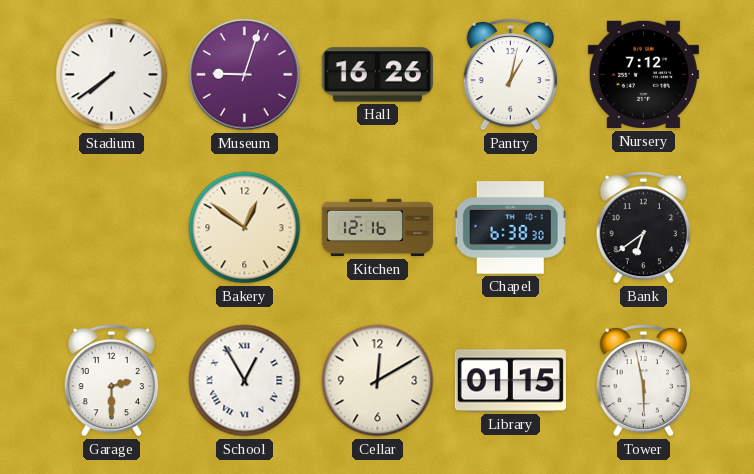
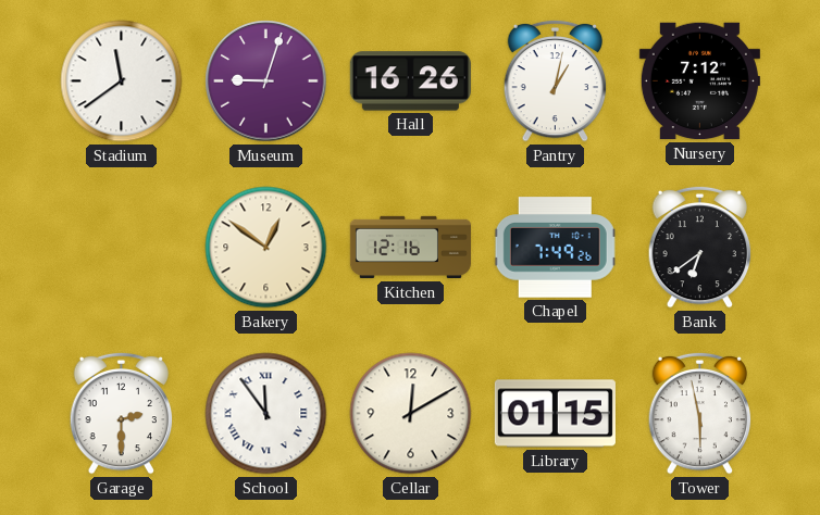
Stadium: 7:39 -> 11:39 (122, 81)
Chapel: 6:38 -> 7:49 (556, 248)
School: 12:55 -> 11:54 (266, 414)
